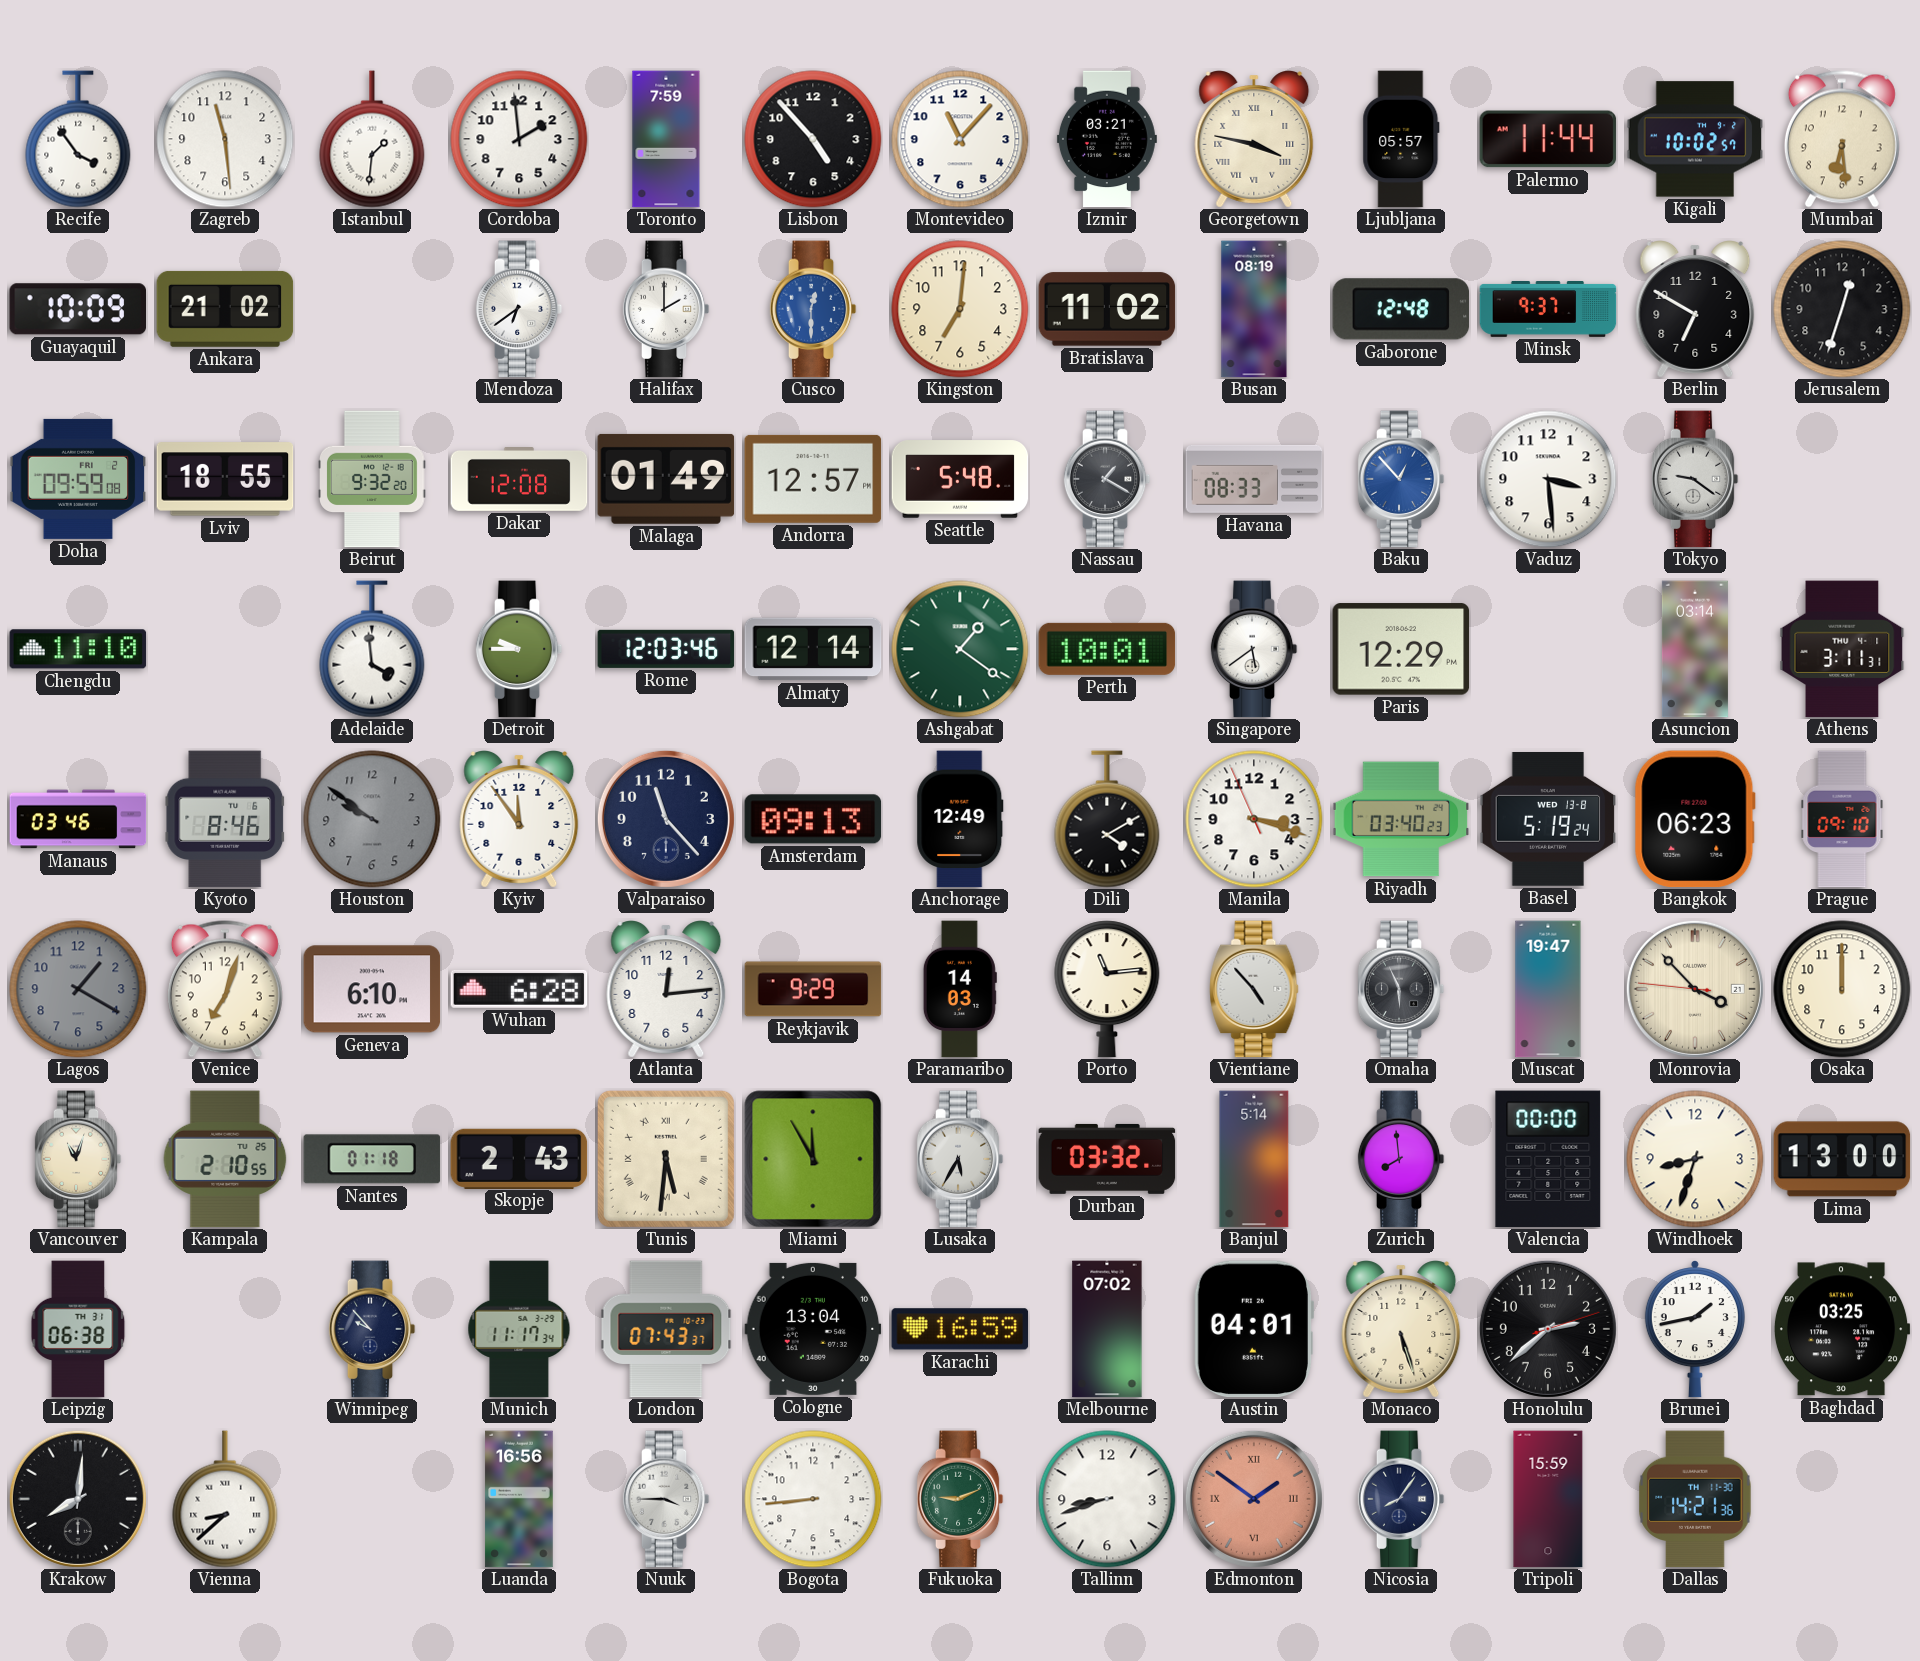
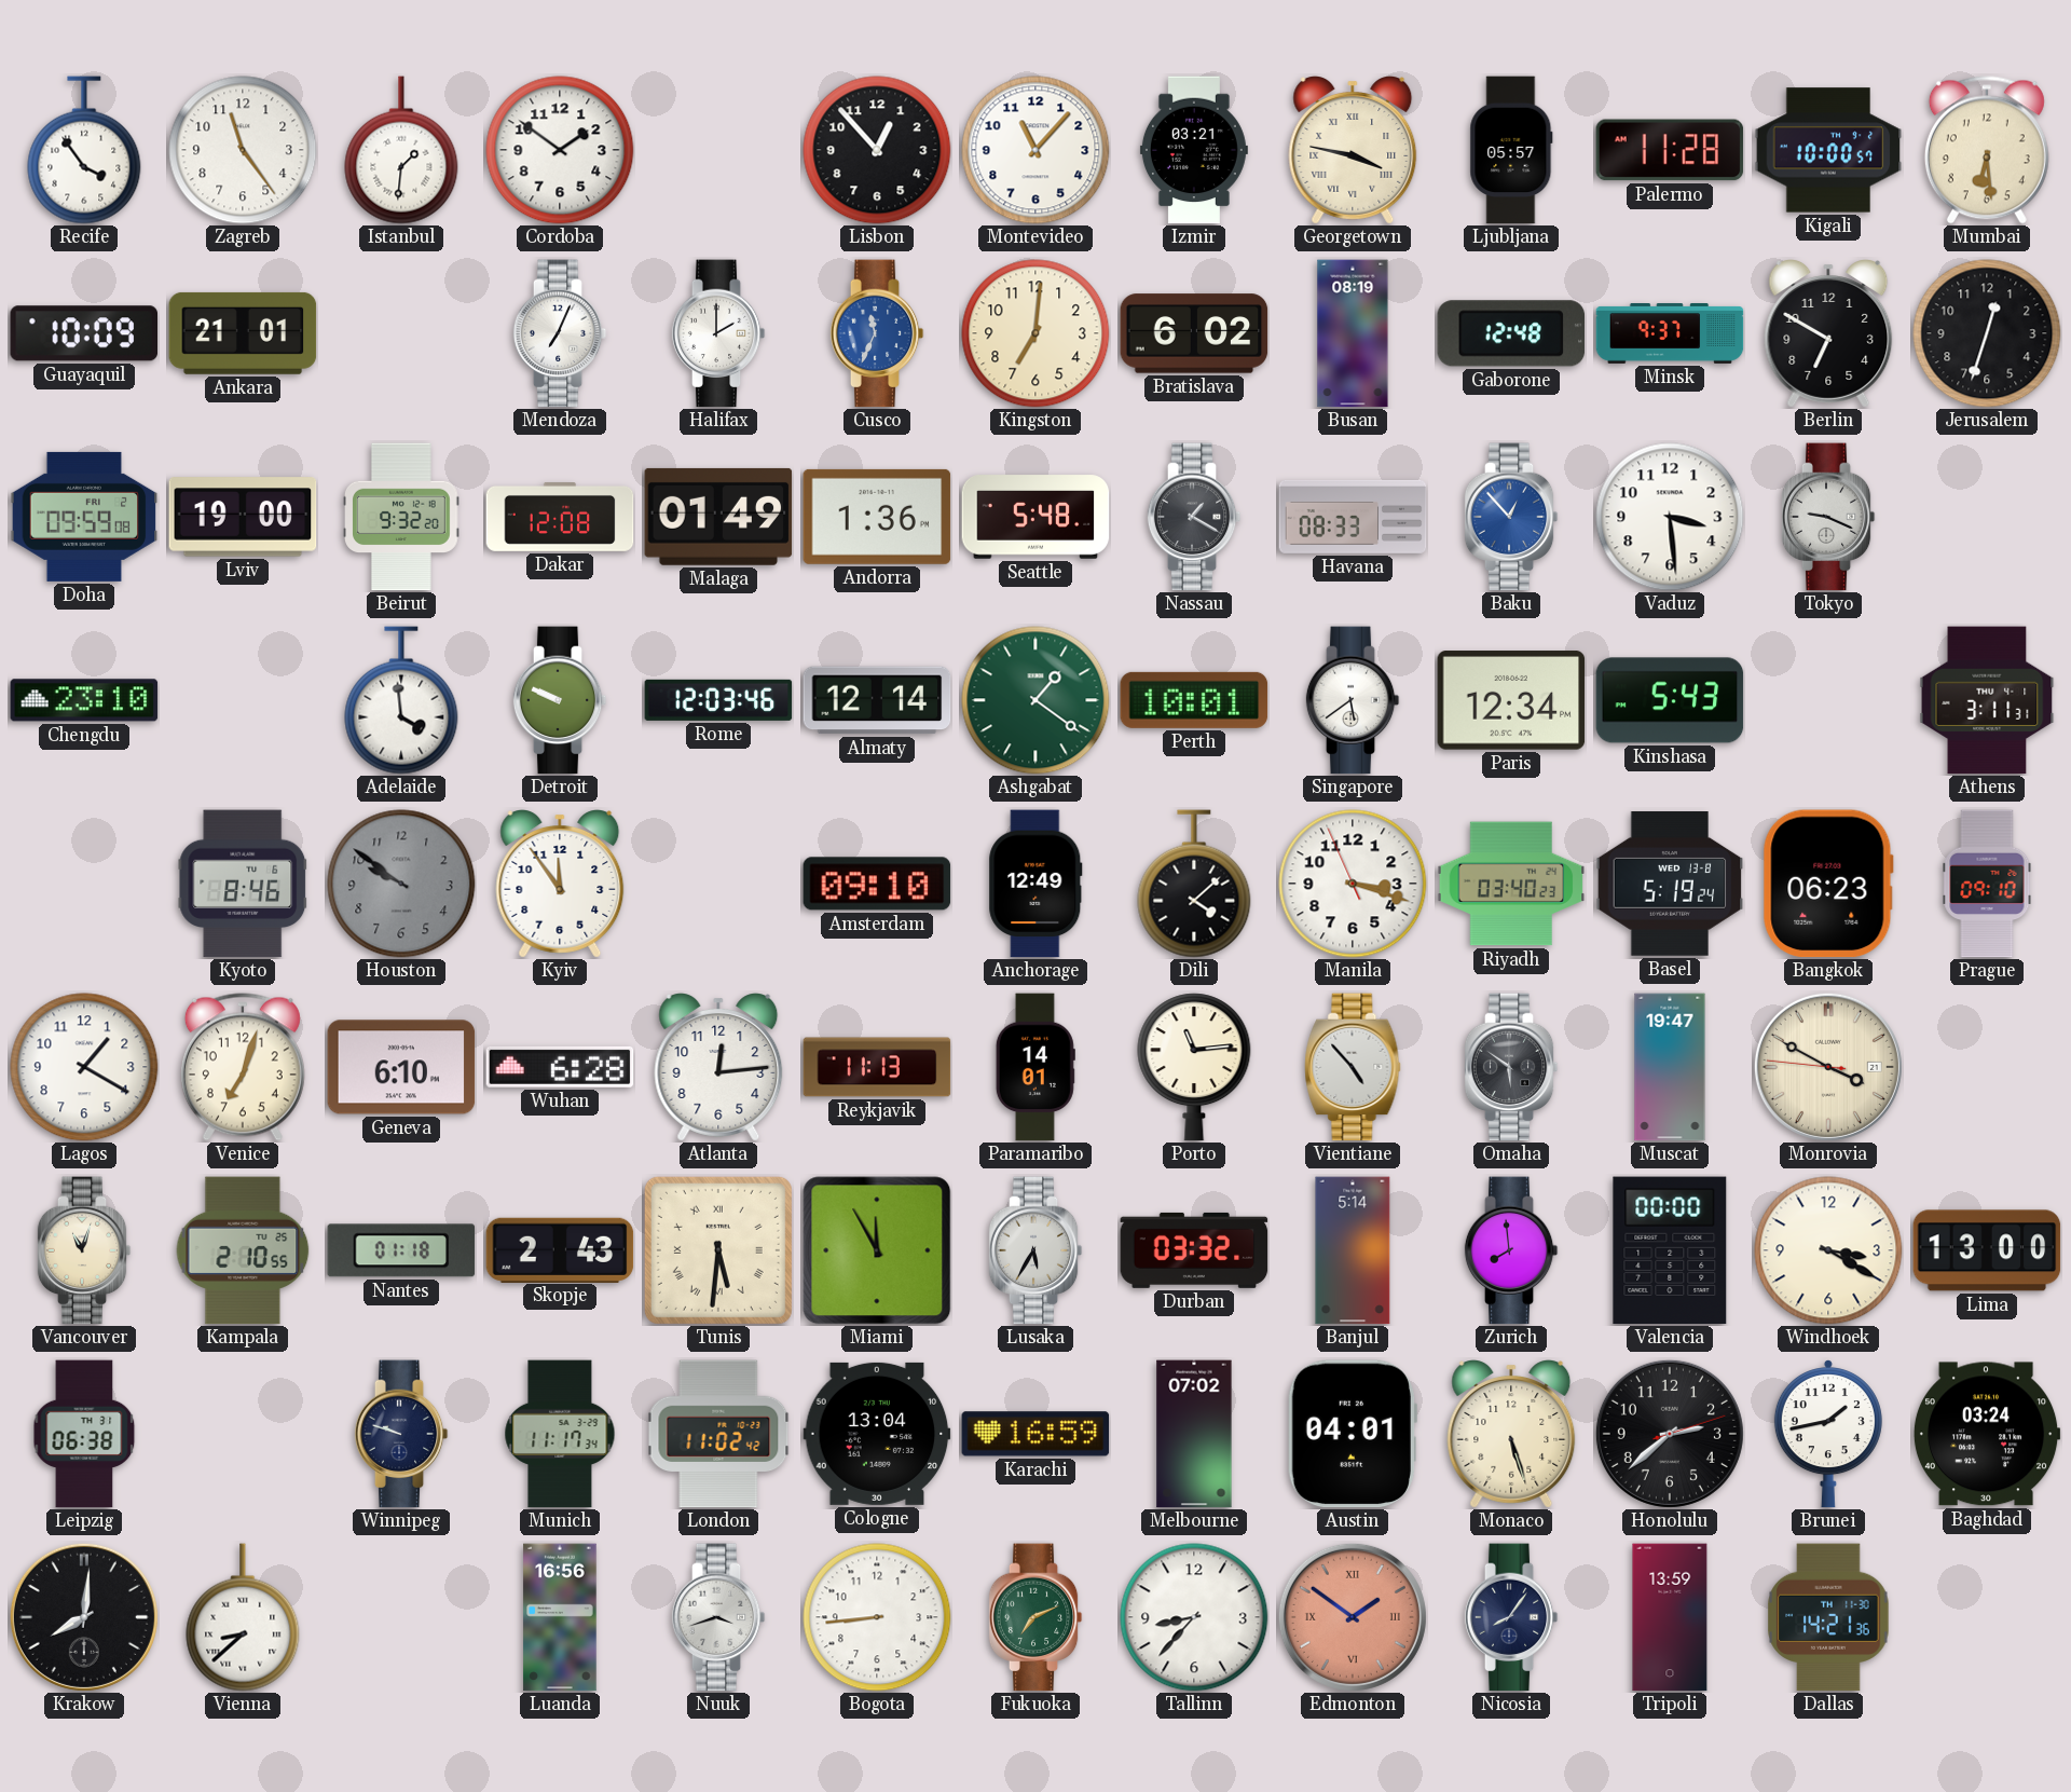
Zagreb: 11:29 -> 11:24 (243, 150)
Cordoba: 1:59 -> 1:51 (560, 150)
Toronto: 7:59 -> none (666, 139)
Lisbon: 4:53 -> 12:53 (877, 150)
Palermo: 11:44 -> 11:28 (1670, 150)
Kigali: 10:02 -> 10:00 (1828, 150)
Ankara: 21:02 -> 21:01 (243, 333)
Mendoza: 6:39 -> 7:04 (560, 333)
Cusco: 12:30 -> 11:34 (877, 333)
Bratislava: 11:02 -> 6:02 (1194, 333)
Lviv: 18:55 -> 19:00 (243, 517)
Andorra: 12:57 -> 1:36 (877, 517)
Tokyo: 9:21 -> 9:19 (1828, 517)
Chengdu: 11:10 -> 23:10 (84, 700)
Detroit: 9:45 -> 9:49 (560, 700)
Paris: 12:29 -> 12:34 (1511, 700)
Kinshasa: none -> 5:43 (1670, 700)
Asuncion: 03:14 -> none (1695, 649)
Manaus: 03:46 -> none (78, 819)
Valparaiso: 11:23 -> none (666, 819)
Amsterdam: 09:13 -> 09:10 (877, 884)
Dili: 4:10 -> 4:08 (1194, 884)
Lagos dial: grey -> white (84, 1067)
Reykjavik: 9:29 -> 11:13 (877, 1067)
Paramaribo: 14:03 -> 14:01 (1035, 1067)
Omaha: 5:56 -> 5:51 (1511, 1067)
Monrovia: 3:52 -> 3:49 (1828, 1067)
Osaka: 12:00 -> none (1842, 989)
Windhoek: 8:33 -> 3:20 (1828, 1250)
Winnipeg: 9:53 -> 9:48 (401, 1434)
London: 07:43 -> 11:02 (718, 1434)
Baghdad: 03:25 -> 03:24 (1987, 1434)
Nuuk: 3:45 -> 3:42 (718, 1617)
Fukuoka: 9:11 -> 7:11 (1035, 1617)
Tallinn: 8:42 -> 8:37 (1194, 1617)
Tripoli: 15:59 -> 13:59 (1670, 1617)
